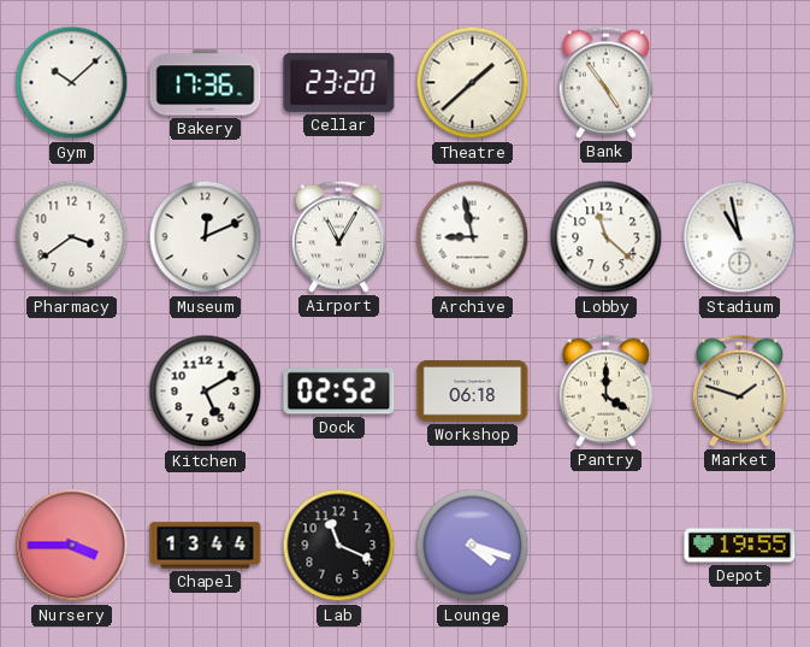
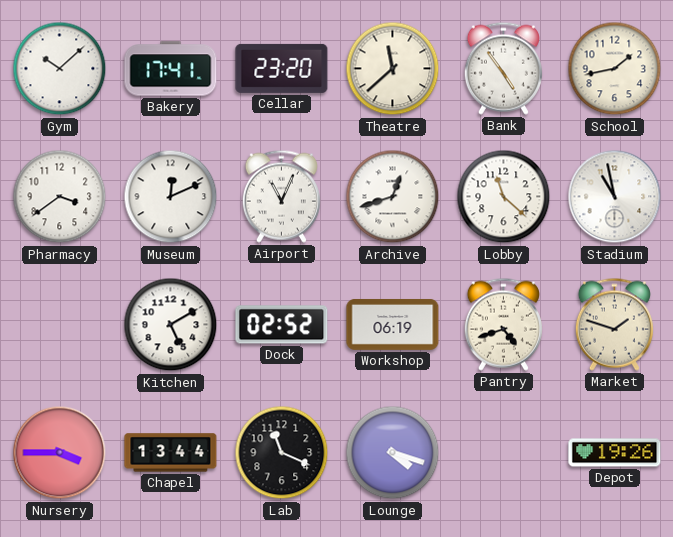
Bakery: 17:36 -> 17:41 (171, 69)
Theatre: 1:38 -> 11:38 (393, 69)
School: none -> 1:43 (615, 69)
Airport: 11:05 -> 11:04 (281, 196)
Archive: 8:58 -> 12:42 (393, 197)
Workshop: 06:18 -> 06:19 (393, 324)
Pantry: 4:00 -> 4:42 (503, 324)
Depot: 19:55 -> 19:26 (615, 453)
